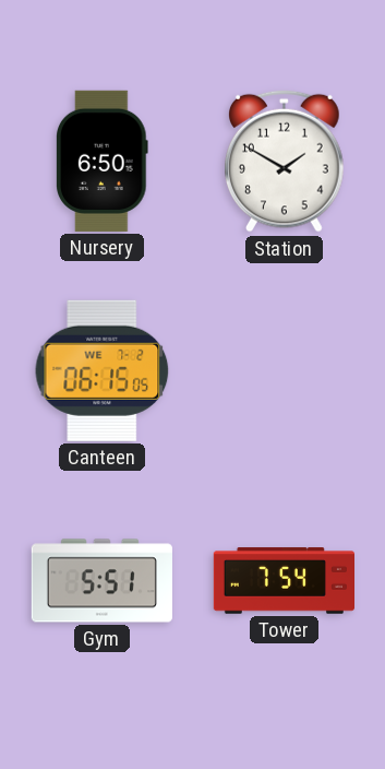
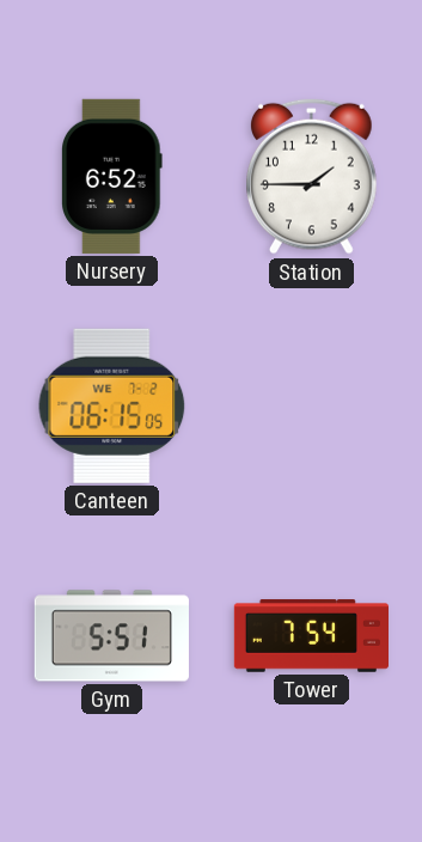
Nursery: 6:50 -> 6:52 (112, 176)
Station: 1:50 -> 1:45 (312, 176)
